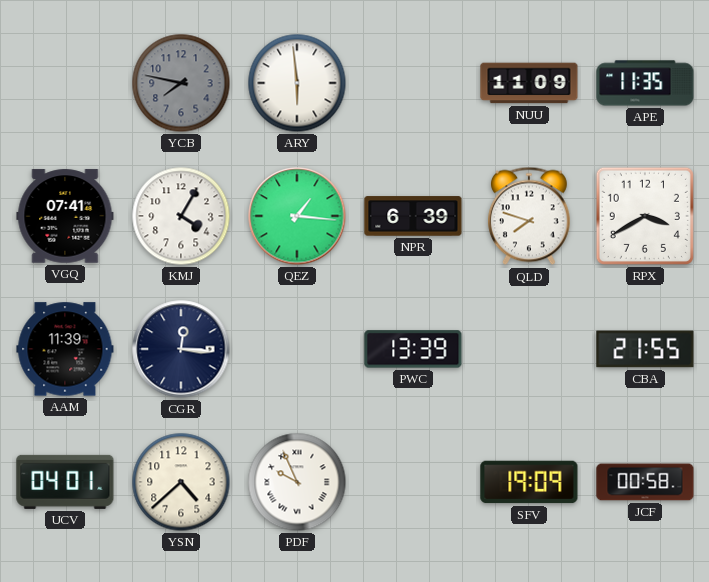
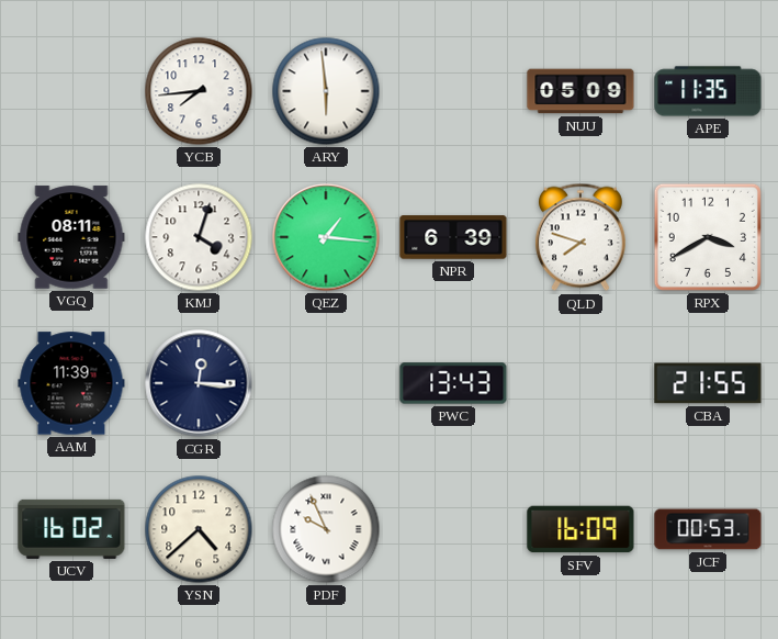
YCB: 7:47 -> 7:44 (199, 91)
YCB dial: grey -> white (199, 91)
NUU: 11:09 -> 05:09 (580, 91)
VGQ: 07:41 -> 08:11 (71, 237)
KMJ: 4:05 -> 4:03 (199, 237)
PWC: 13:39 -> 13:43 (453, 383)
UCV: 04:01 -> 16:02 (71, 529)
SFV: 19:09 -> 16:09 (580, 529)
JCF: 00:58 -> 00:53 (708, 529)
